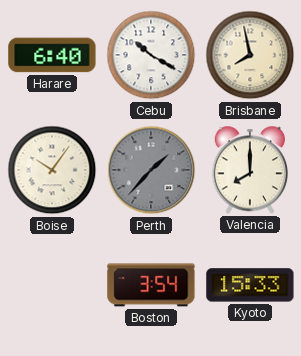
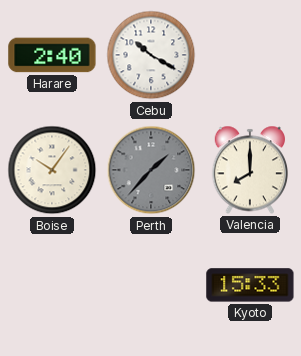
Harare: 6:40 -> 2:40 (52, 55)
Brisbane: 7:58 -> none (250, 55)
Boston: 3:54 -> none (151, 285)
